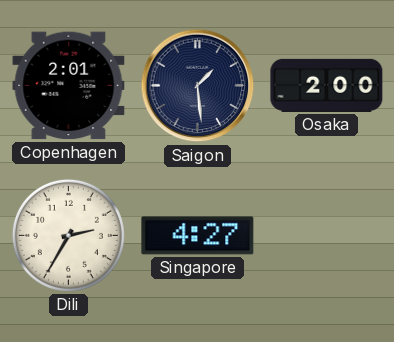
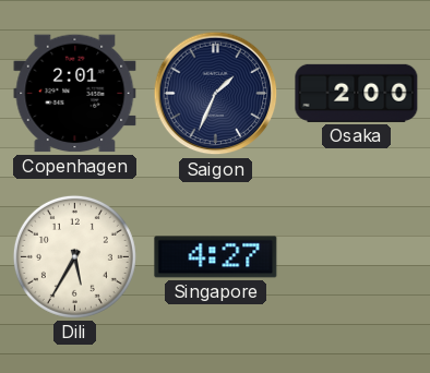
Saigon: 1:29 -> 1:34 (216, 94)
Dili: 2:35 -> 5:35 (74, 256)
